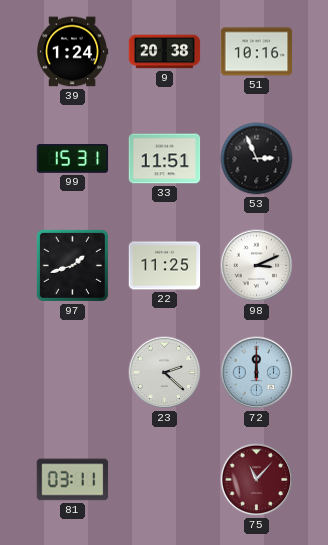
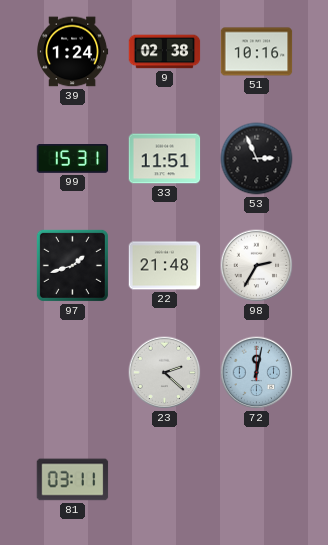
9: 20:38 -> 02:38 (165, 52)
22: 11:25 -> 21:48 (165, 266)
98: 3:11 -> 2:35 (257, 266)
72: 12:00 -> 12:02 (257, 373)
75: 11:07 -> none (257, 480)
